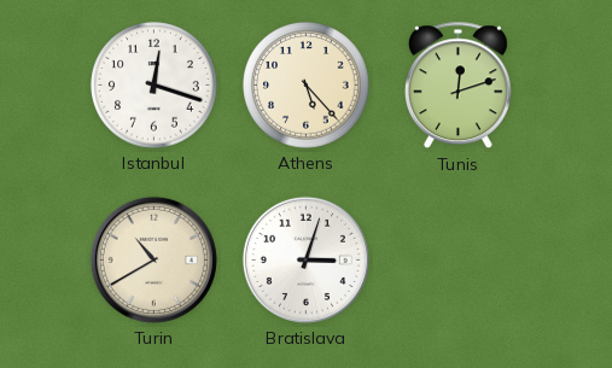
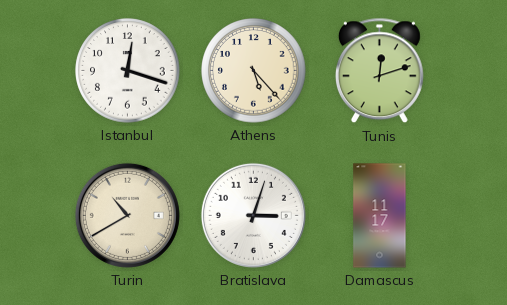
Damascus: none -> 11:17 (380, 216)
